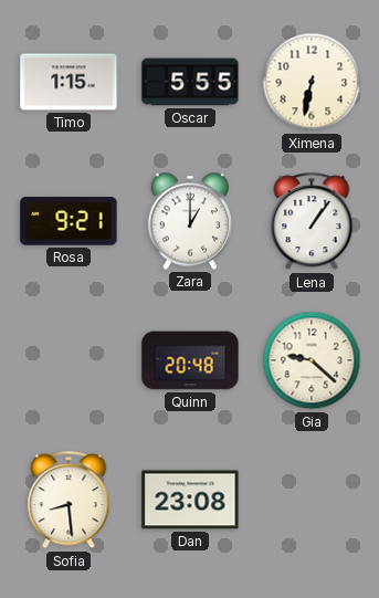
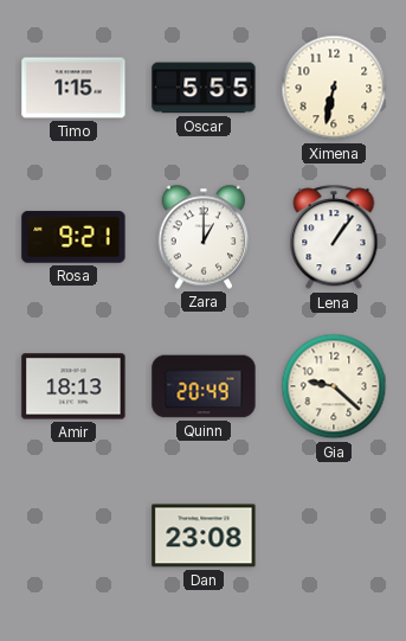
Amir: none -> 18:13 (73, 386)
Quinn: 20:48 -> 20:49 (204, 386)
Sofia: 8:29 -> none (69, 501)
